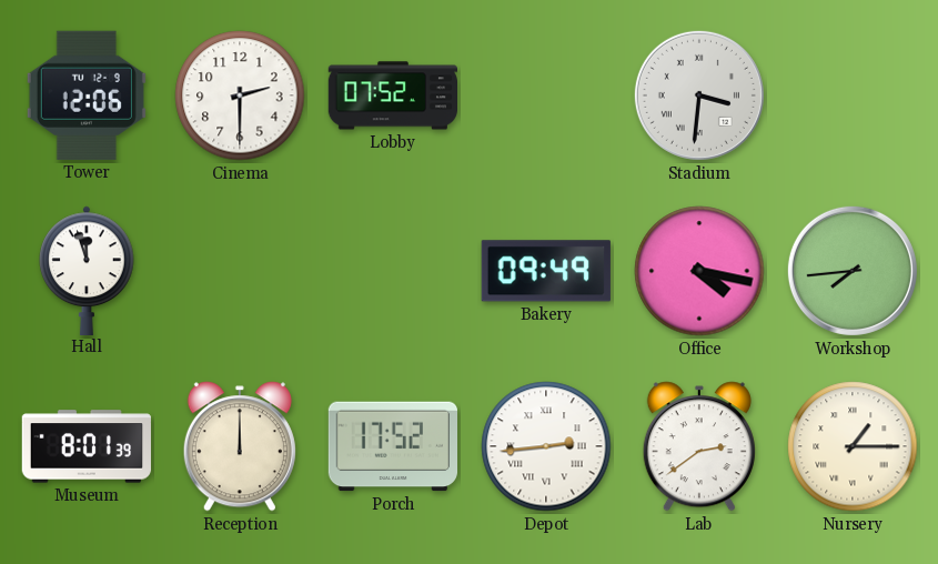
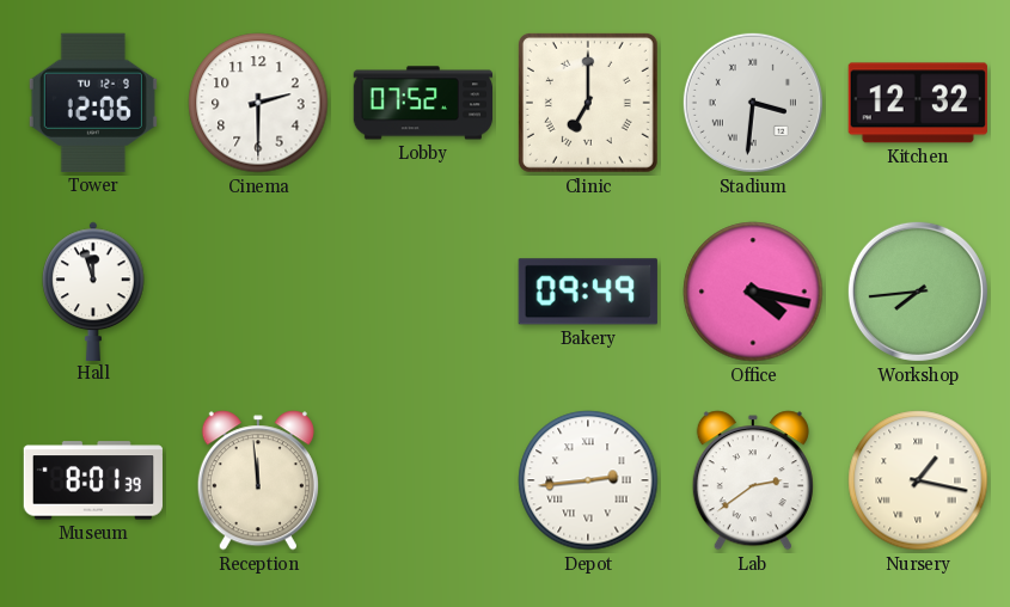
Clinic: none -> 7:00 (588, 103)
Kitchen: none -> 12:32 (918, 103)
Reception: 12:00 -> 11:59 (258, 480)
Porch: 17:52 -> none (392, 446)
Nursery: 1:15 -> 1:17 (918, 480)
